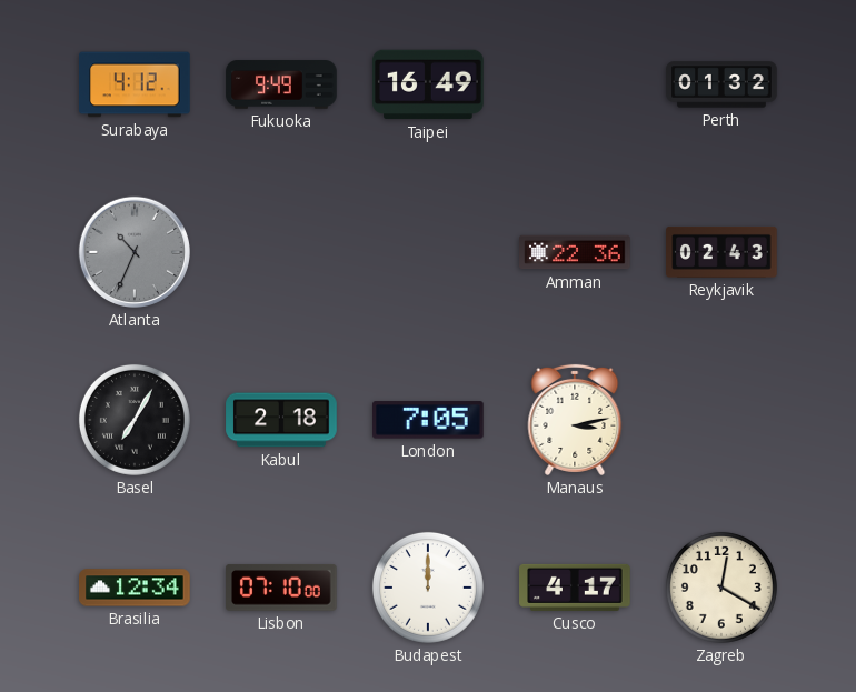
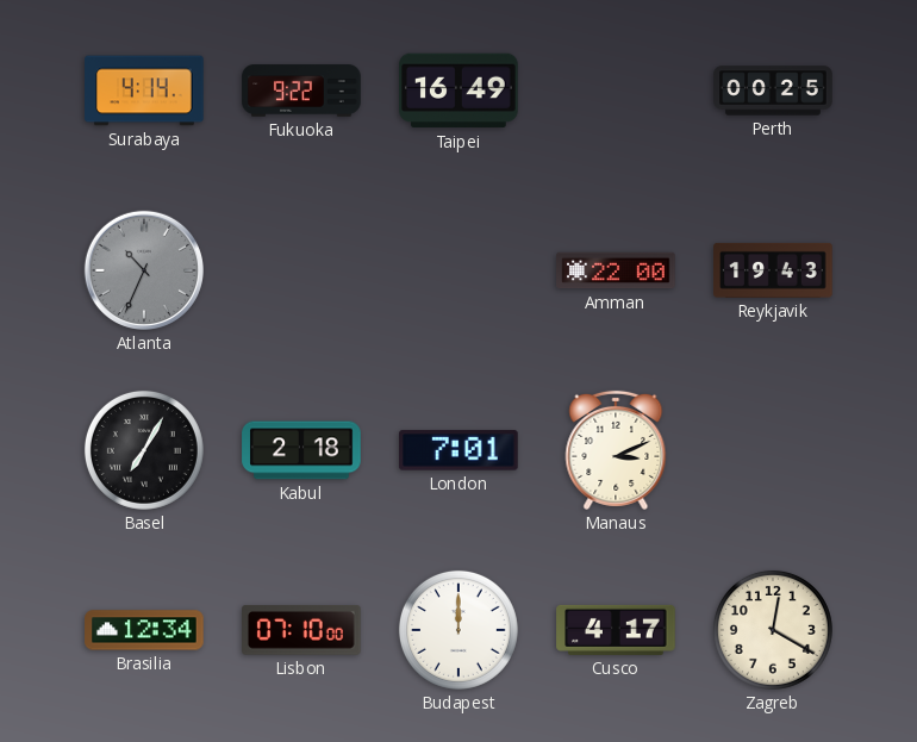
Surabaya: 4:12 -> 4:14 (144, 91)
Fukuoka: 9:49 -> 9:22 (301, 91)
Perth: 01:32 -> 00:25 (773, 91)
Amman: 22:36 -> 22:00 (616, 270)
Reykjavik: 02:43 -> 19:43 (773, 270)
London: 7:05 -> 7:01 (460, 450)
Manaus: 3:13 -> 3:11 (616, 450)
